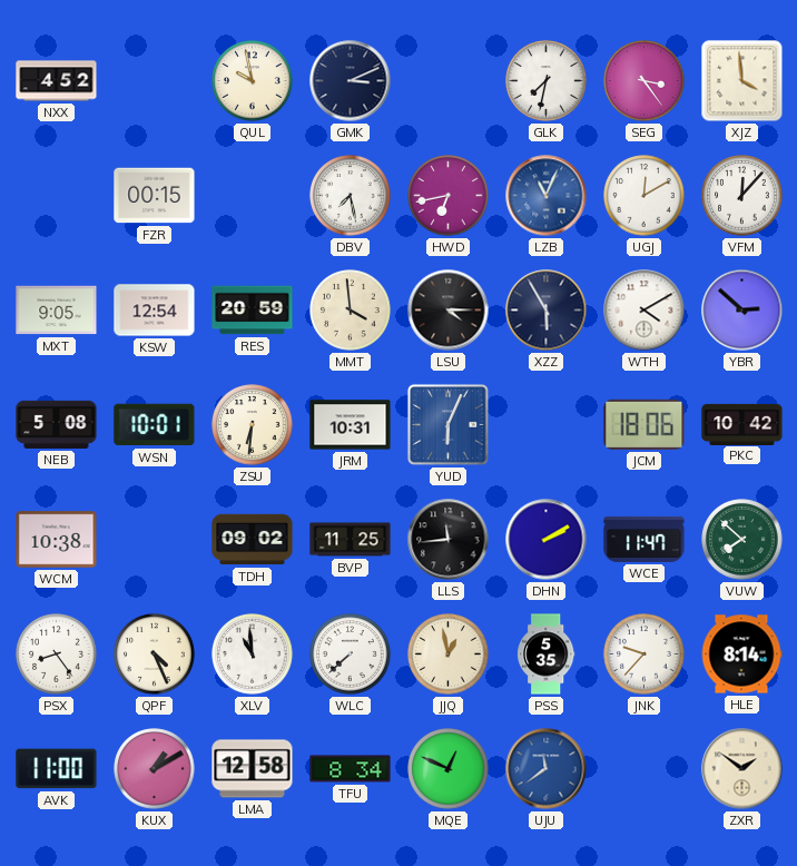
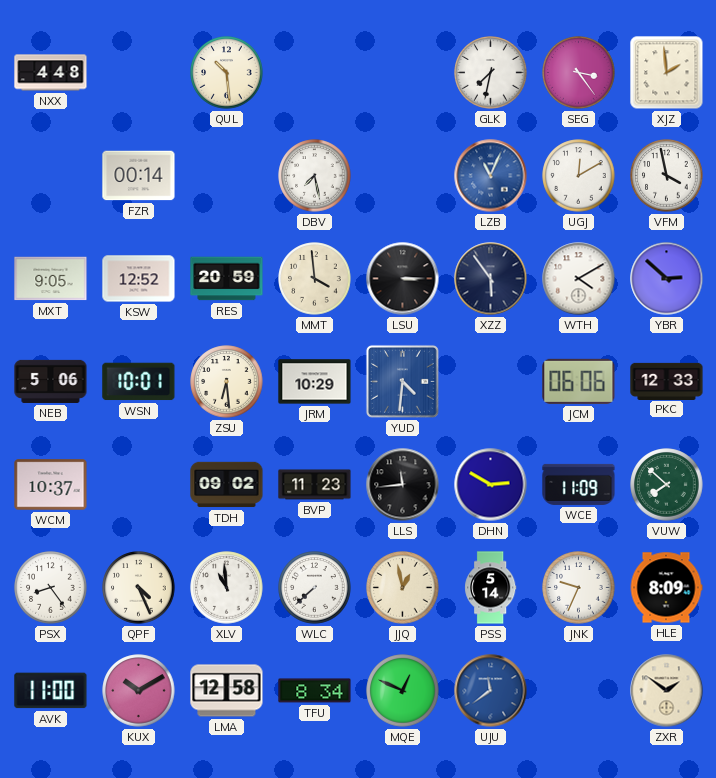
NXX: 4:52 -> 4:48 (51, 73)
QUL: 9:58 -> 10:29 (227, 73)
GMK: 3:11 -> none (351, 81)
XJZ: 3:59 -> 1:59 (667, 73)
FZR: 00:15 -> 00:14 (139, 176)
HWD: 6:43 -> none (449, 196)
VFM: 12:07 -> 3:58 (667, 176)
KSW: 12:54 -> 12:52 (139, 279)
LSU: 4:15 -> 3:15 (403, 279)
XZZ: 5:55 -> 5:54 (491, 279)
NEB: 5:08 -> 5:06 (51, 381)
ZSU: 6:31 -> 6:29 (227, 382)
JRM: 10:31 -> 10:29 (315, 382)
YUD: 6:04 -> 4:31 (402, 381)
JCM: 18:06 -> 06:06 (579, 381)
PKC: 10:42 -> 12:33 (667, 381)
WCM: 10:38 -> 10:37 (51, 485)
BVP: 11:25 -> 11:23 (315, 485)
DHN: 2:10 -> 2:50 (491, 485)
WCE: 11:47 -> 11:09 (579, 484)
PSS: 5:35 -> 5:14 (491, 588)
JNK: 9:37 -> 9:34 (579, 588)
HLE: 8:14 -> 8:09 (666, 588)
KUX: 1:10 -> 10:10 (139, 691)
